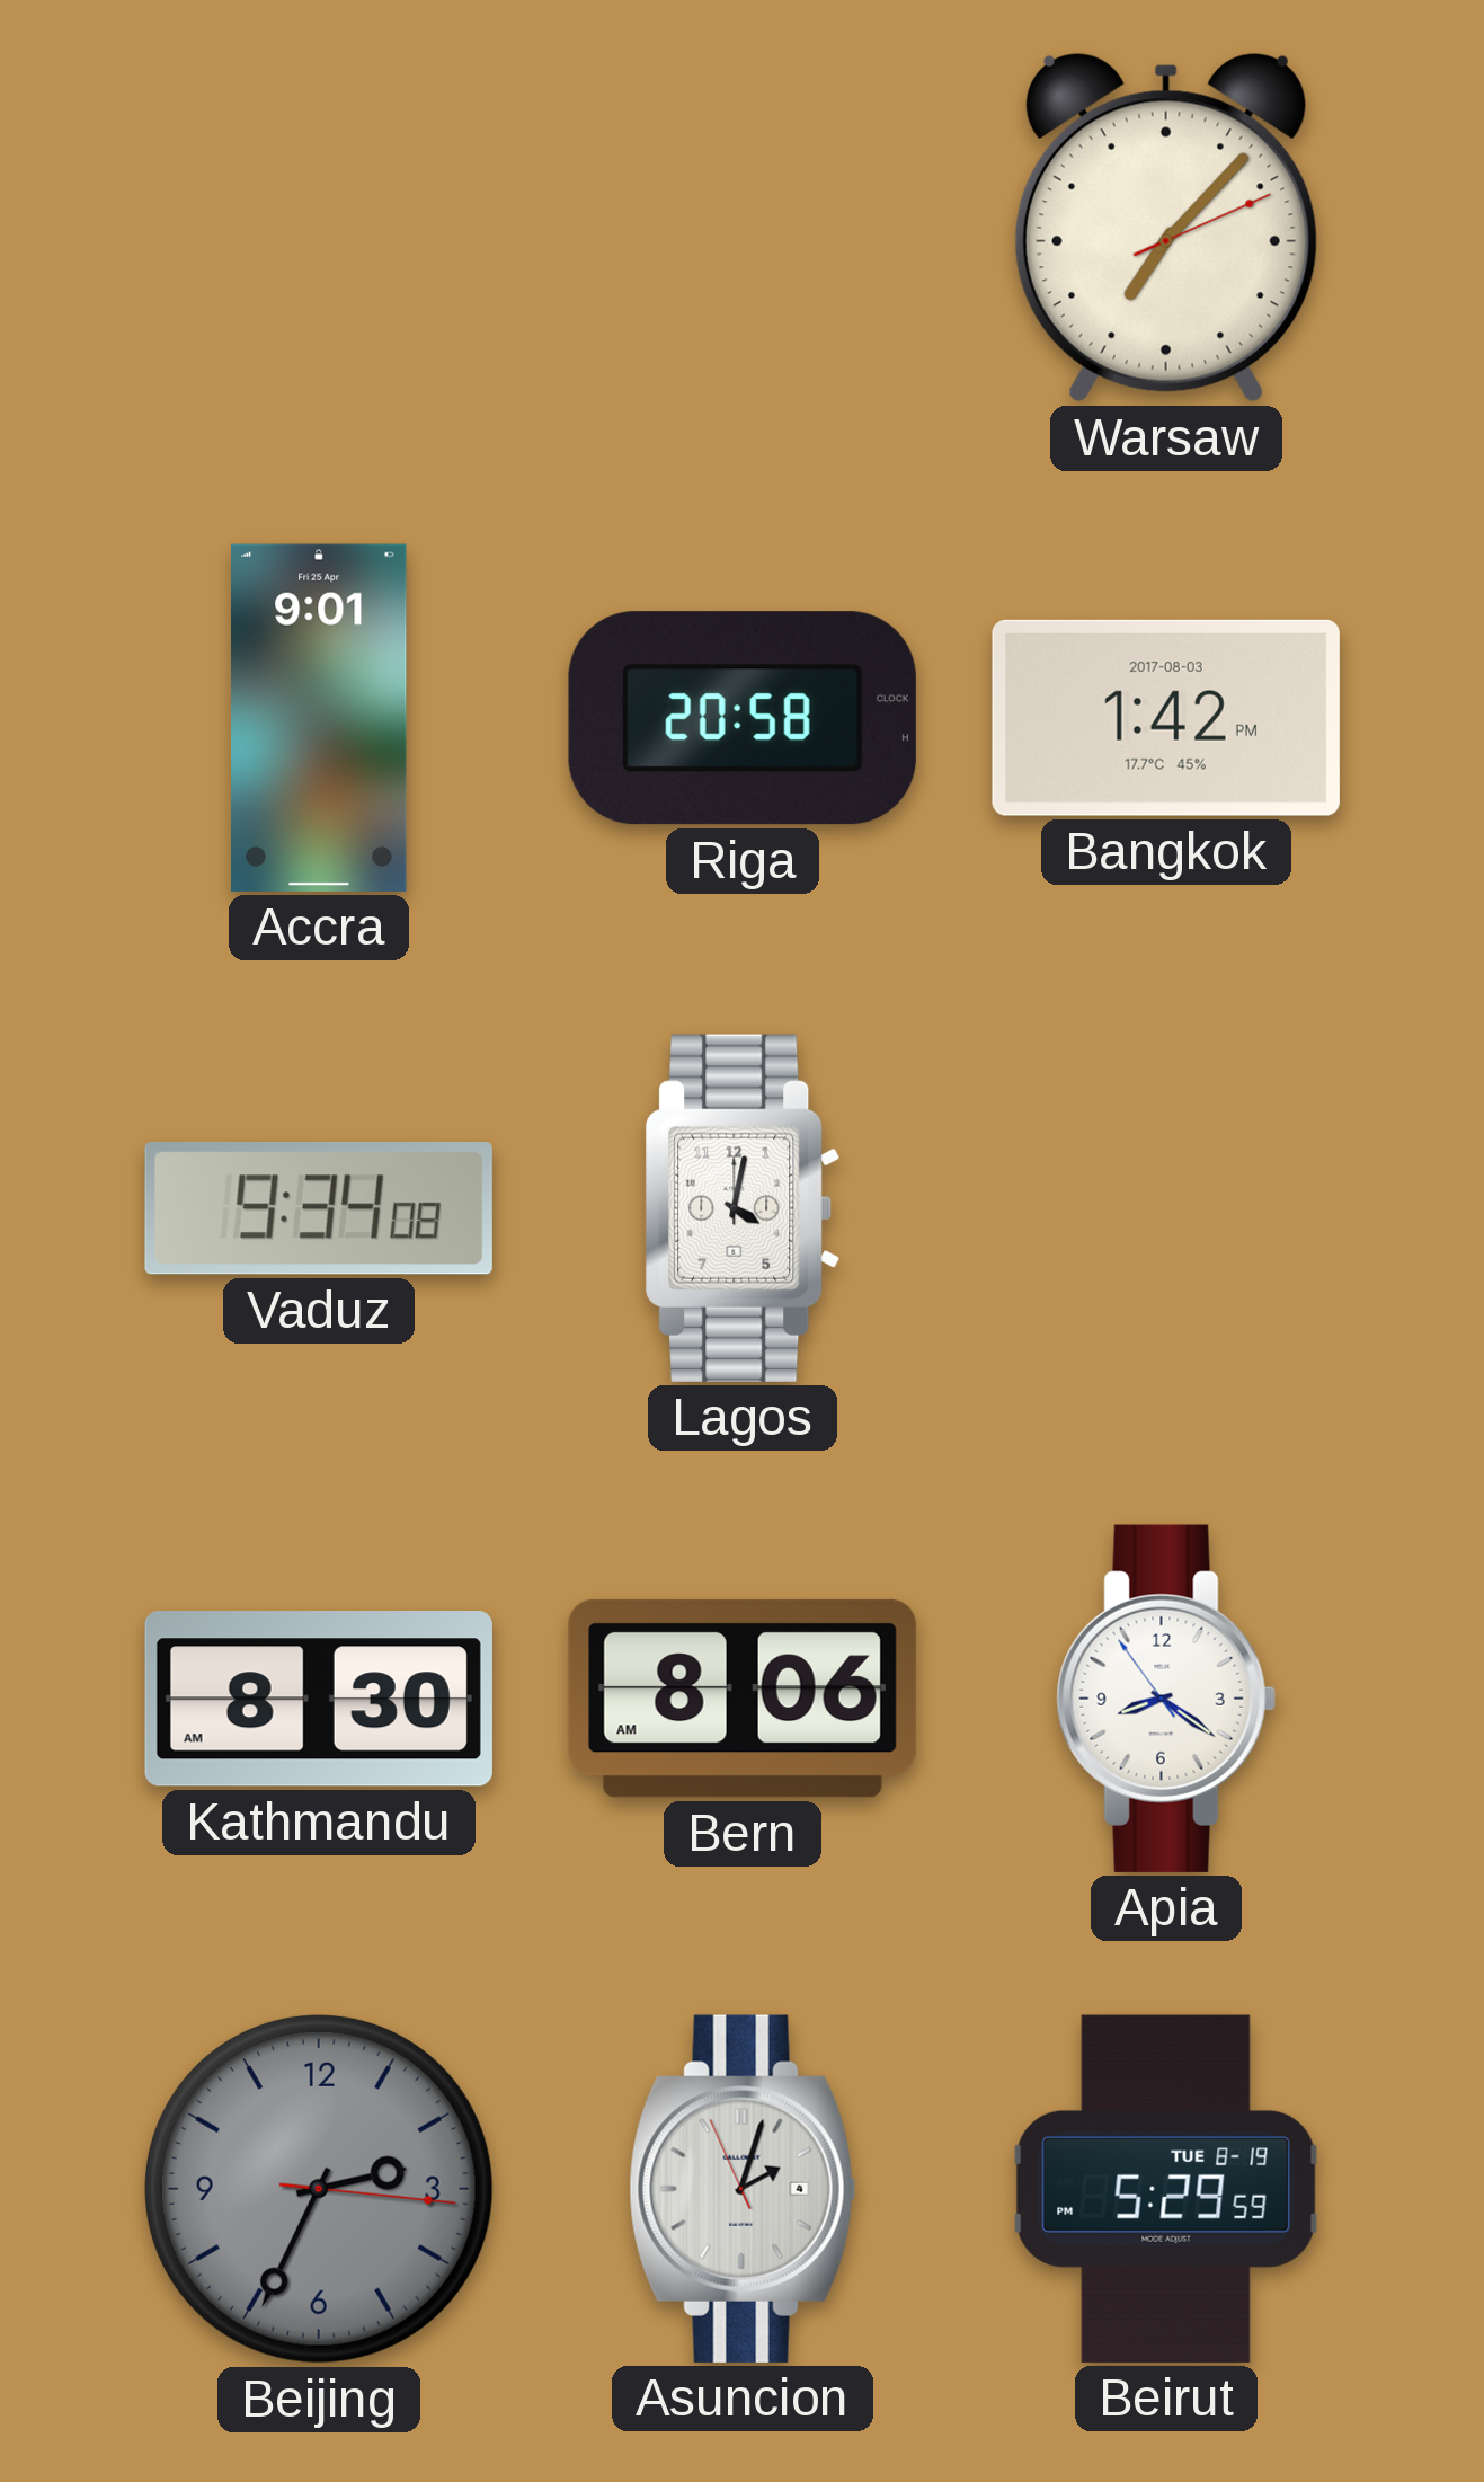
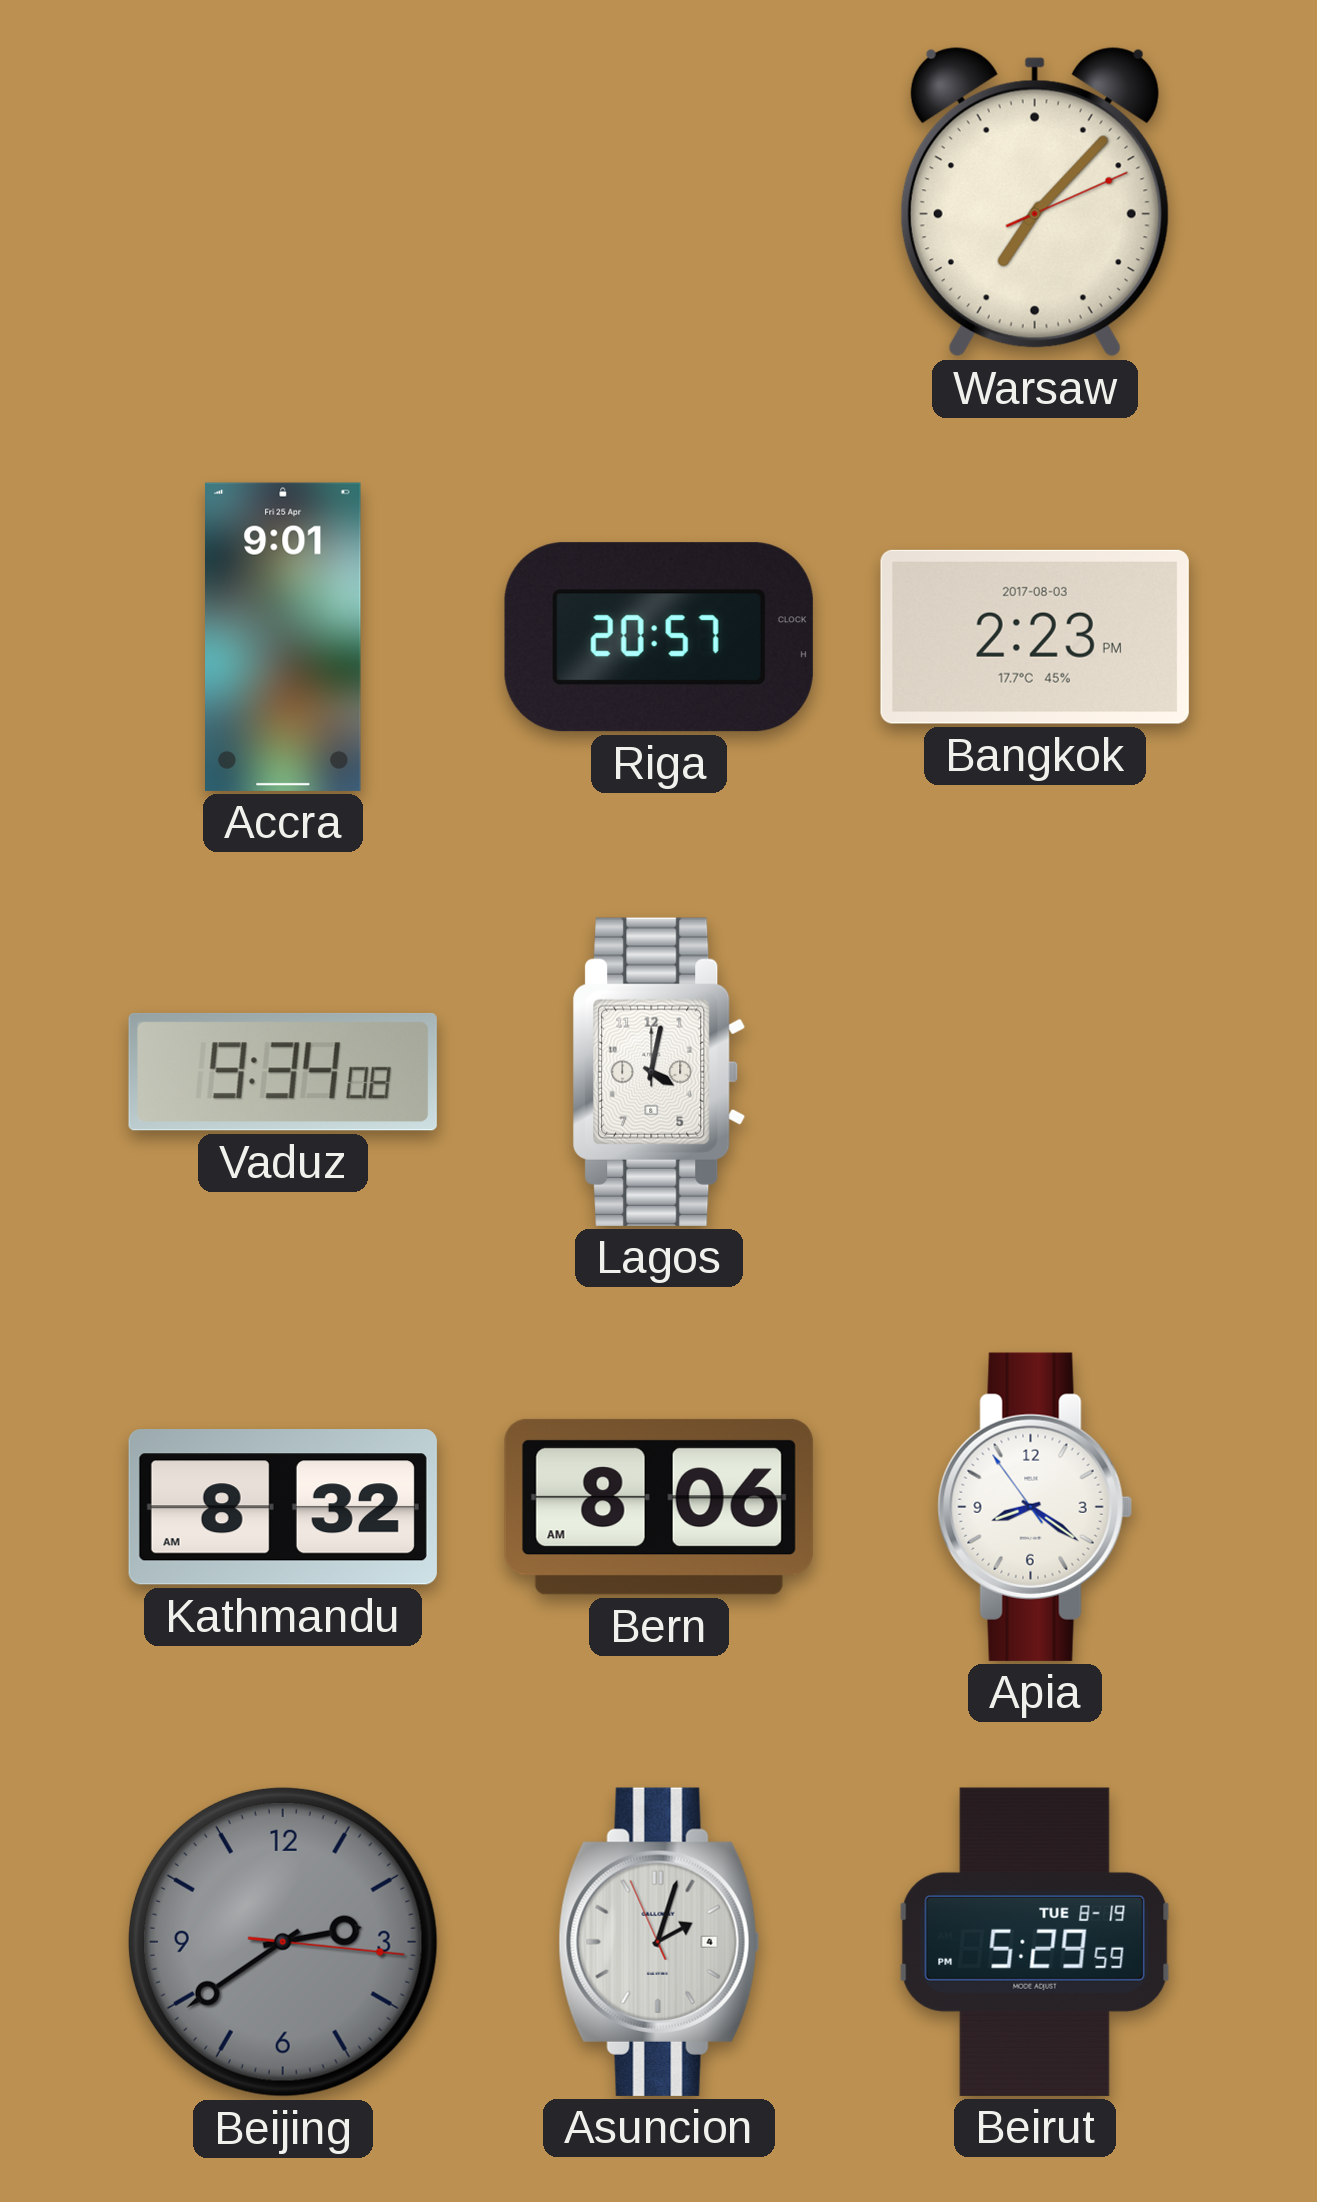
Riga: 20:58 -> 20:57 (659, 637)
Bangkok: 1:42 -> 2:23 (1035, 637)
Kathmandu: 8:30 -> 8:32 (283, 1508)
Beijing: 2:34 -> 2:39 (283, 1942)
